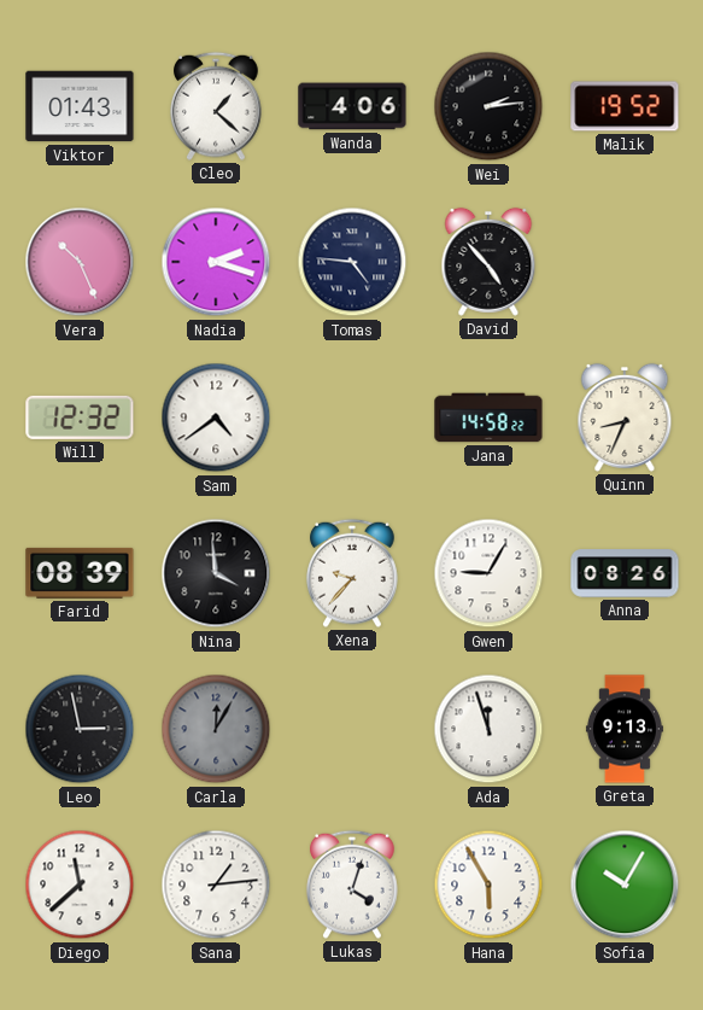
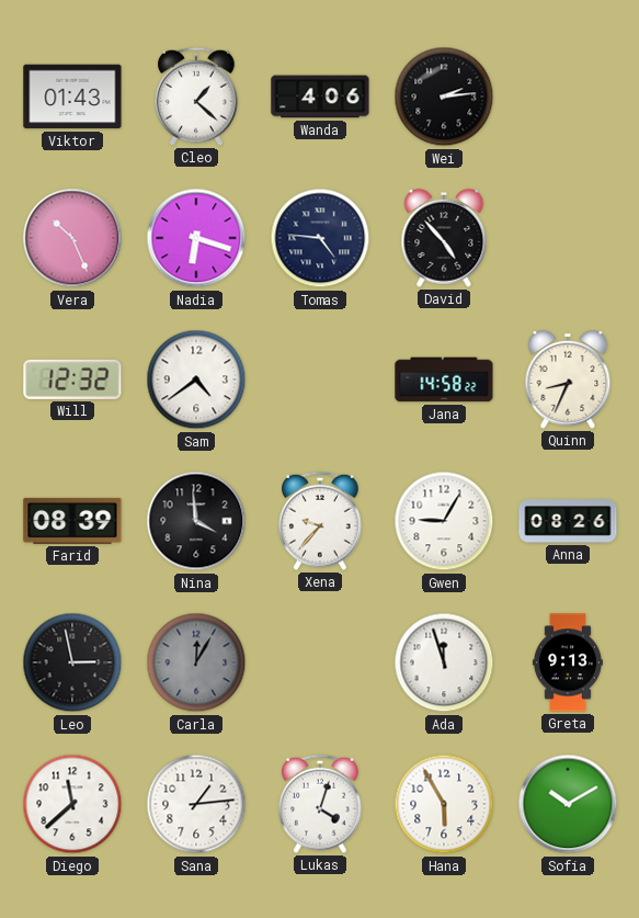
Malik: 19:52 -> none (625, 106)
Nadia: 2:18 -> 6:18 (196, 238)
Sofia: 10:05 -> 10:10 (568, 804)
